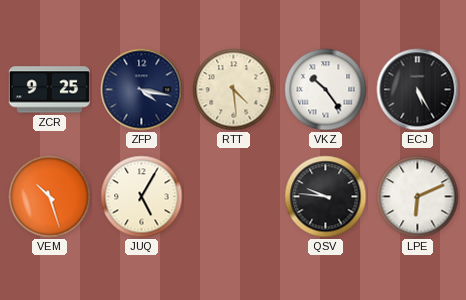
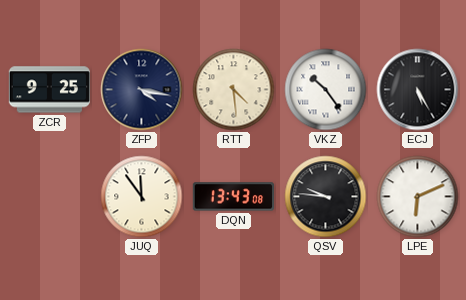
VEM: 10:27 -> none (50, 197)
JUQ: 5:05 -> 11:54 (142, 197)
DQN: none -> 13:43 (233, 197)
